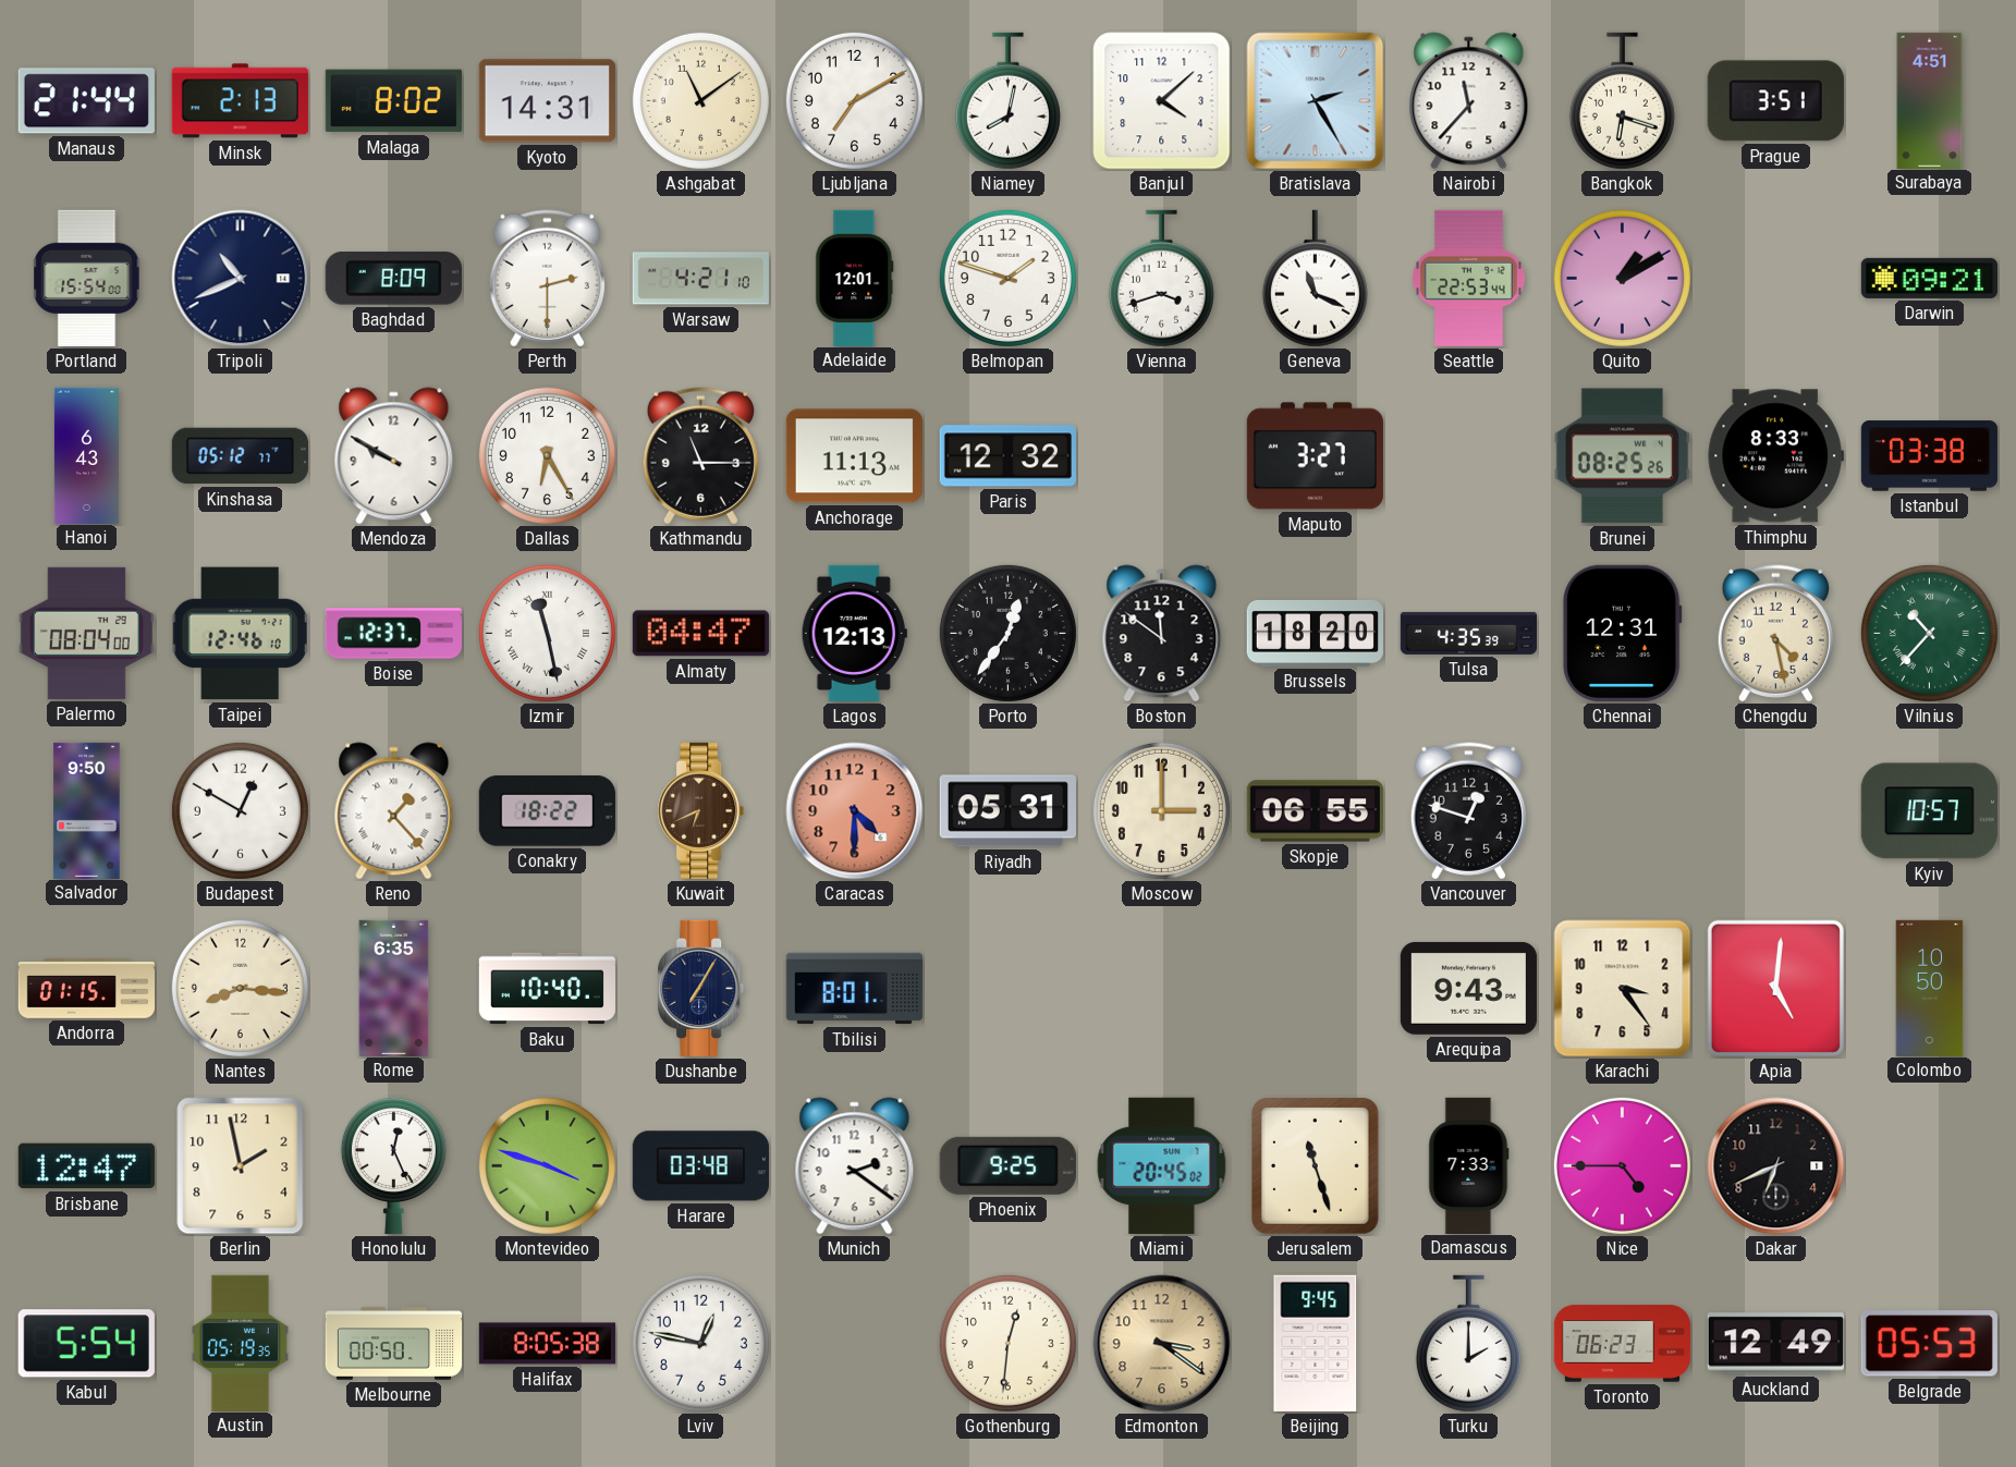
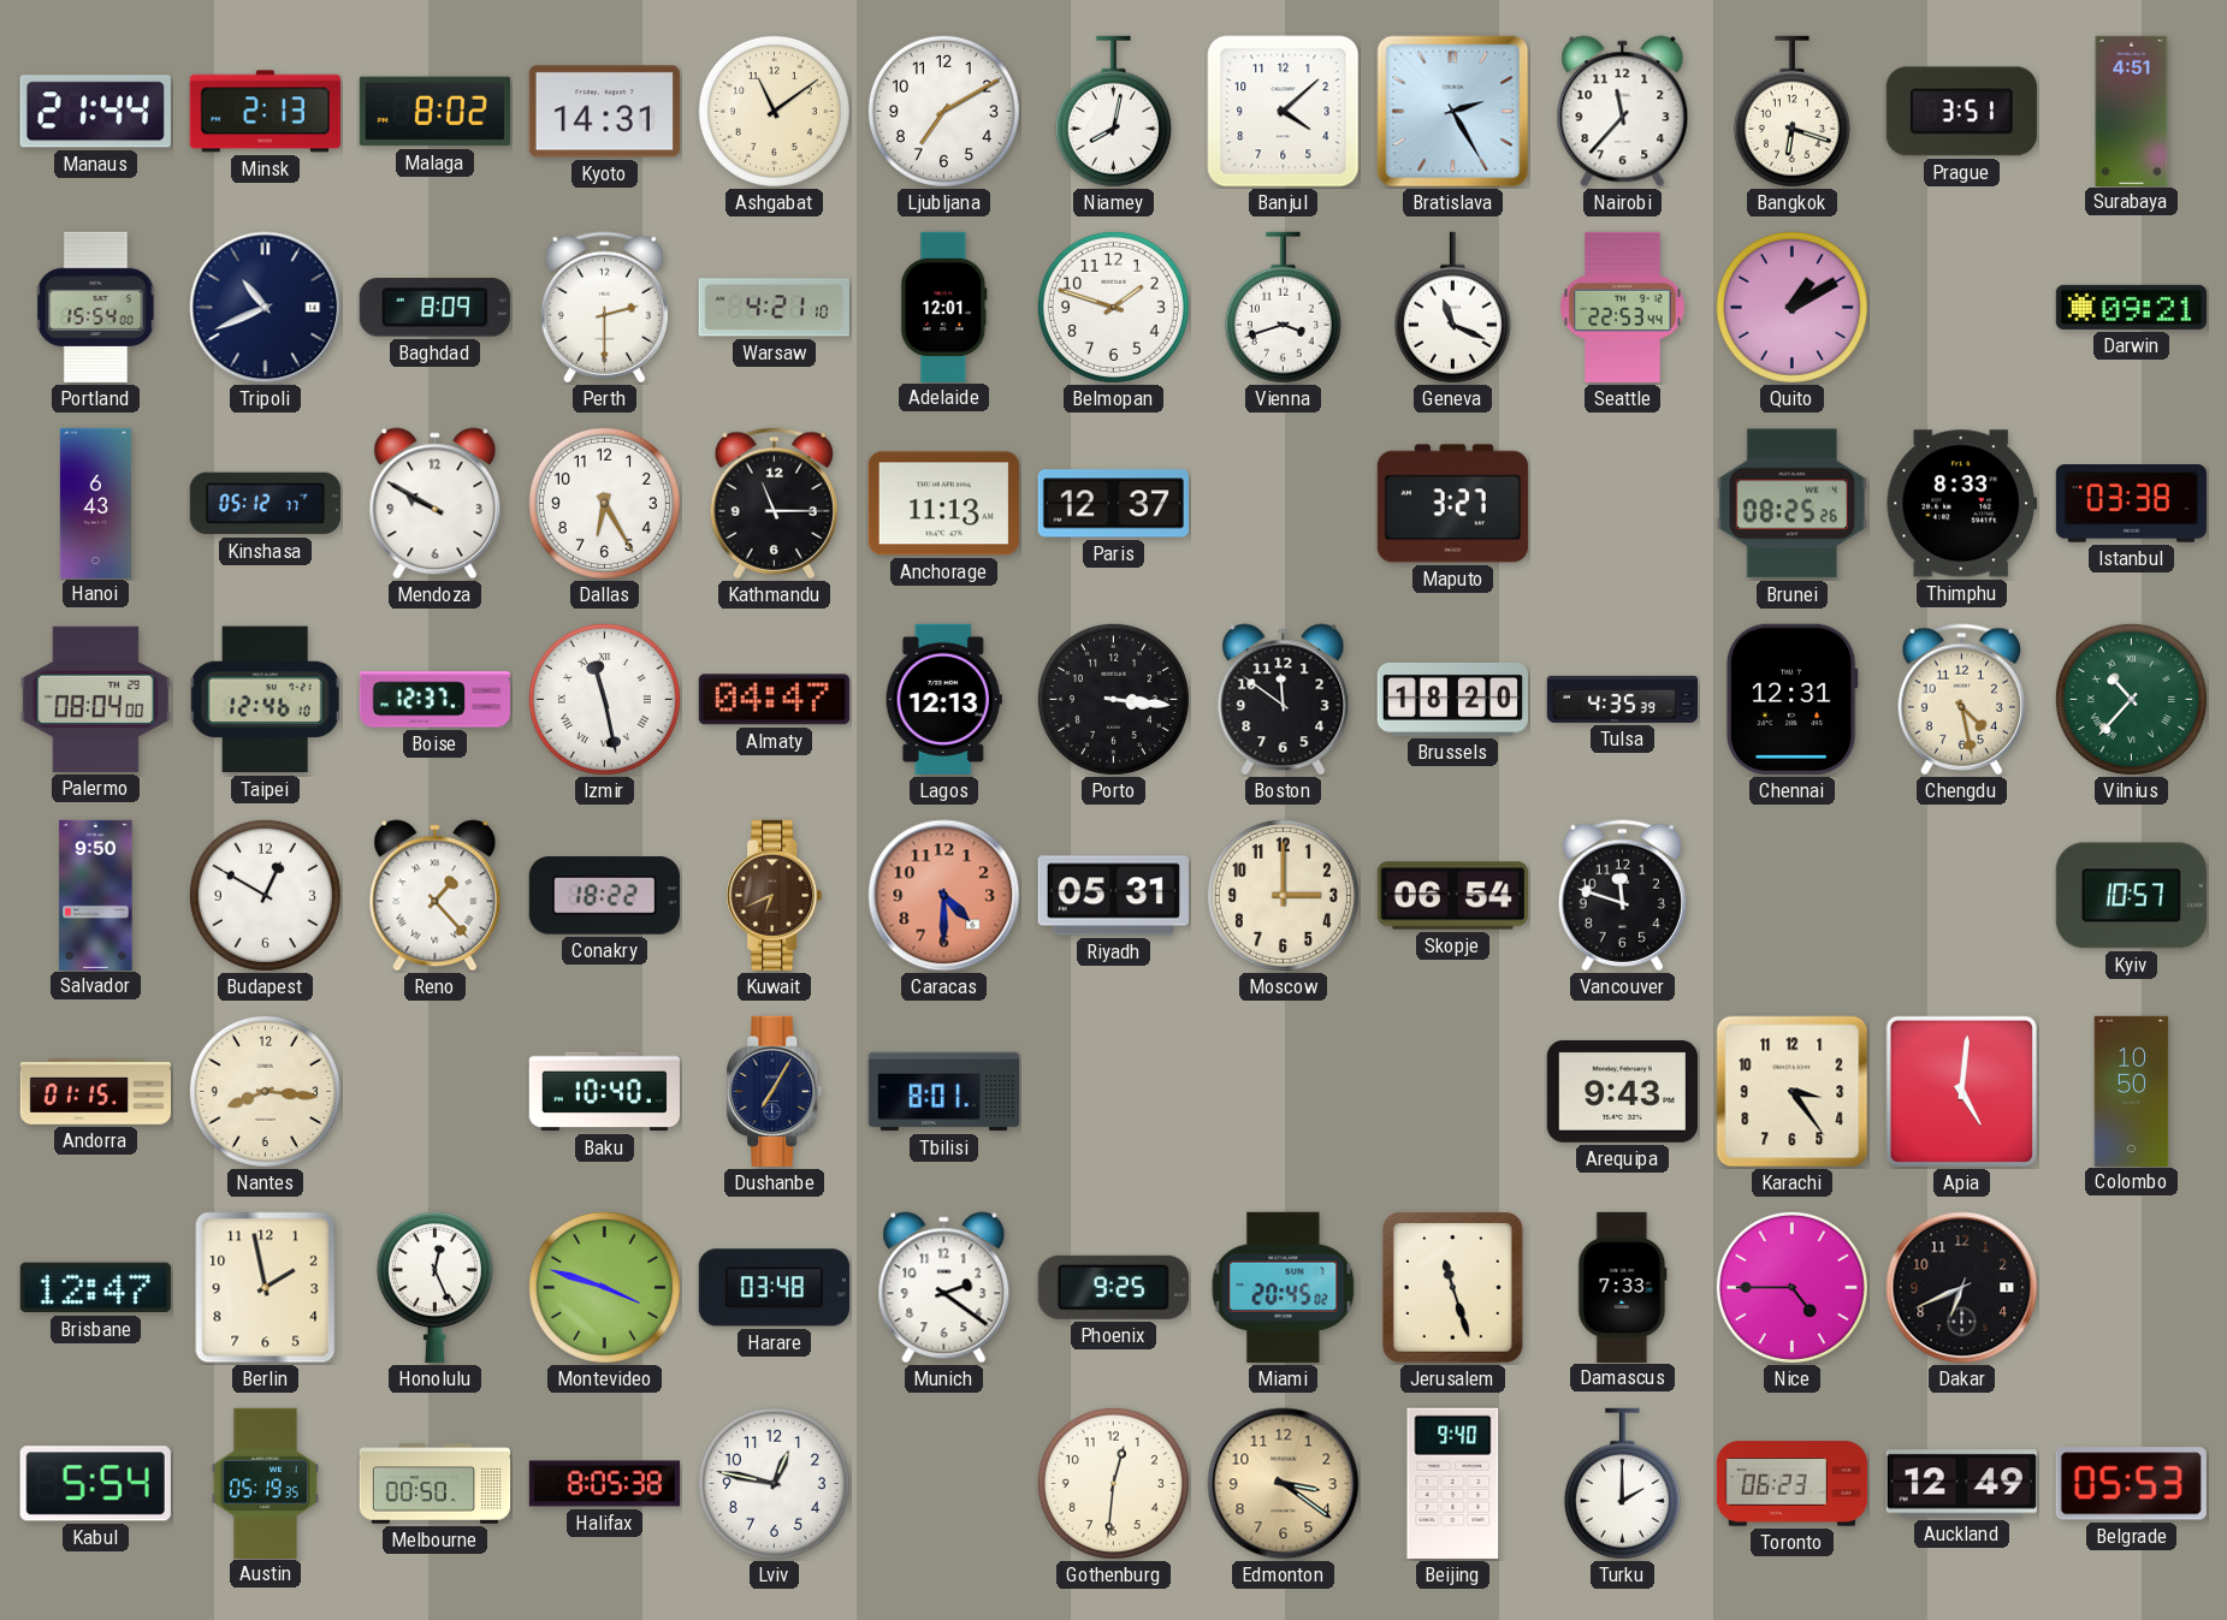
Paris: 12:32 -> 12:37 (1113, 504)
Porto: 12:36 -> 3:16 (1113, 699)
Skopje: 06:55 -> 06:54 (1452, 896)
Vancouver: 12:48 -> 11:48 (1622, 896)
Rome: 6:35 -> none (394, 988)
Beijing: 9:45 -> 9:40 (1453, 1483)
